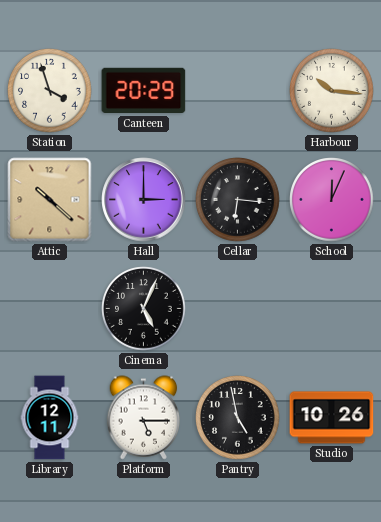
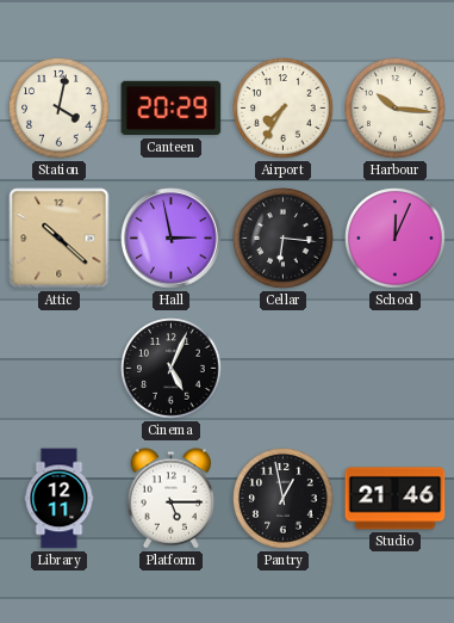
Station: 3:57 -> 4:02 (60, 109)
Airport: none -> 7:35 (284, 109)
Hall: 3:00 -> 2:58 (172, 239)
Pantry: 4:58 -> 12:58 (284, 499)
Studio: 10:26 -> 21:46 (396, 499)
